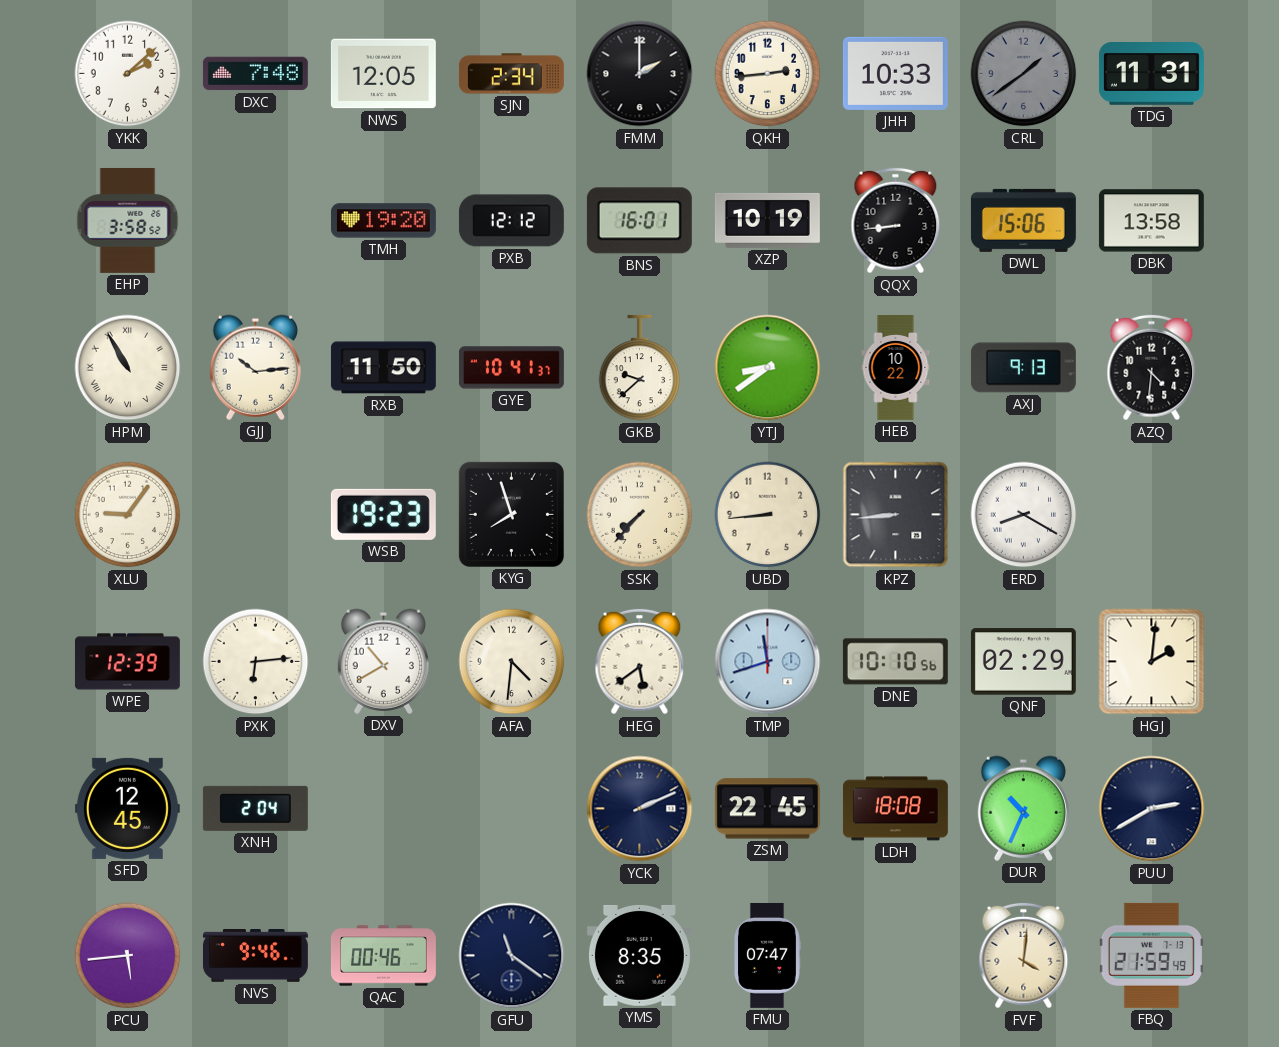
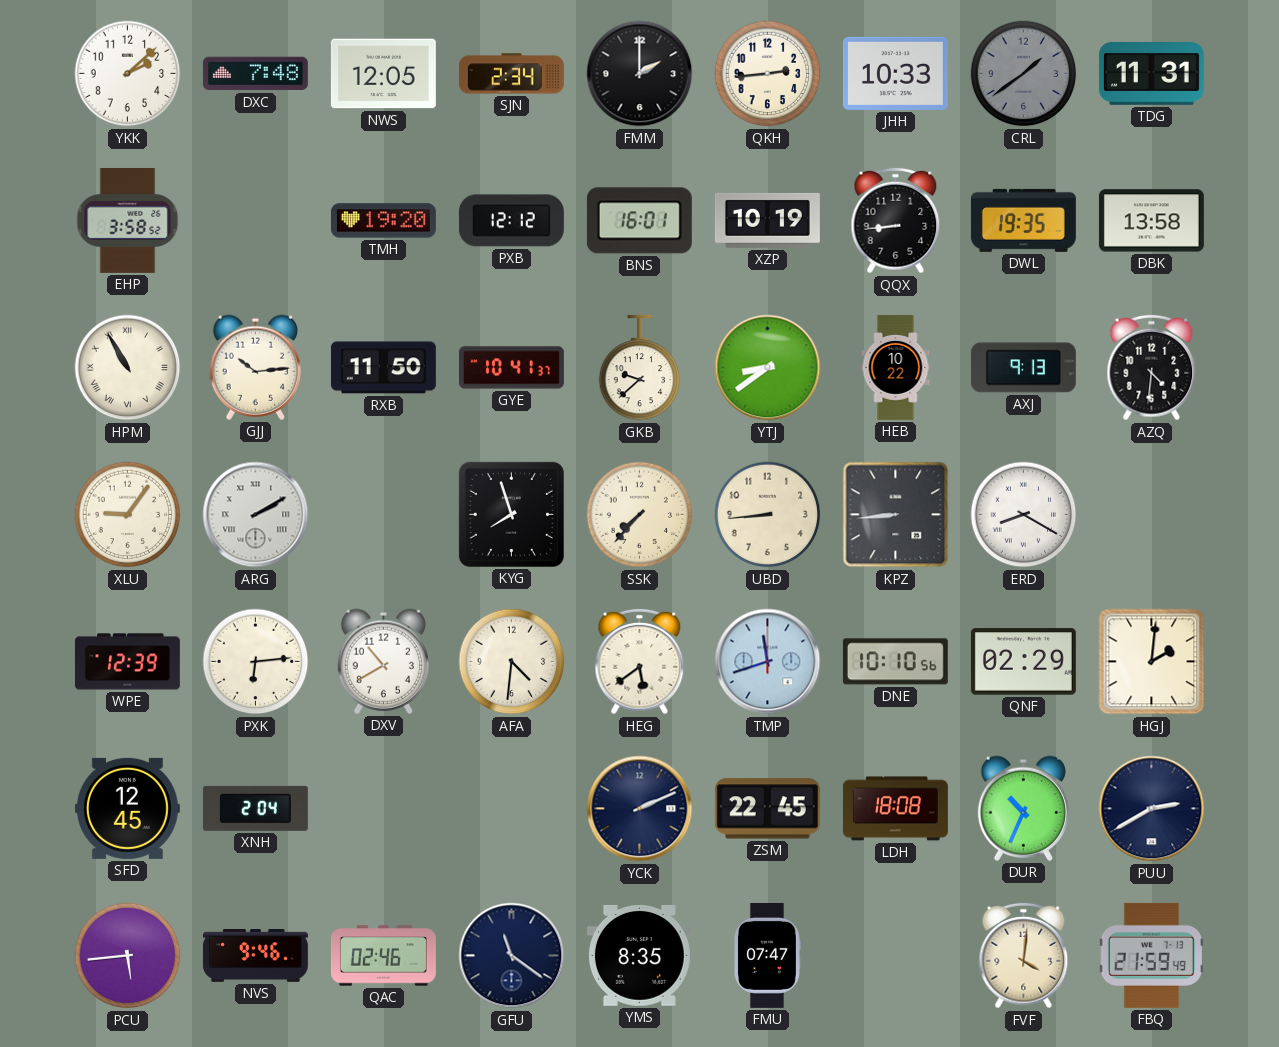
DWL: 15:06 -> 19:35 (1023, 220)
ARG: none -> 2:10 (256, 515)
WSB: 19:23 -> none (383, 514)
QAC: 00:46 -> 02:46 (383, 956)
